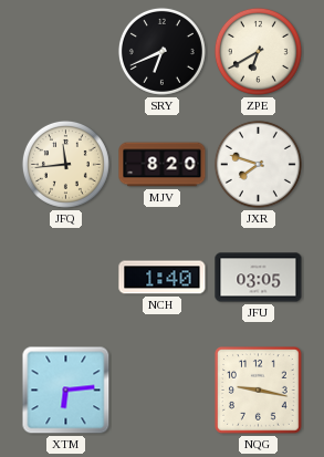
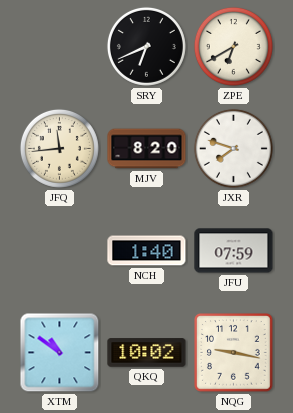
JFU: 03:05 -> 07:59 (234, 251)
XTM: 6:14 -> 10:51 (60, 353)
QKQ: none -> 10:02 (147, 353)
